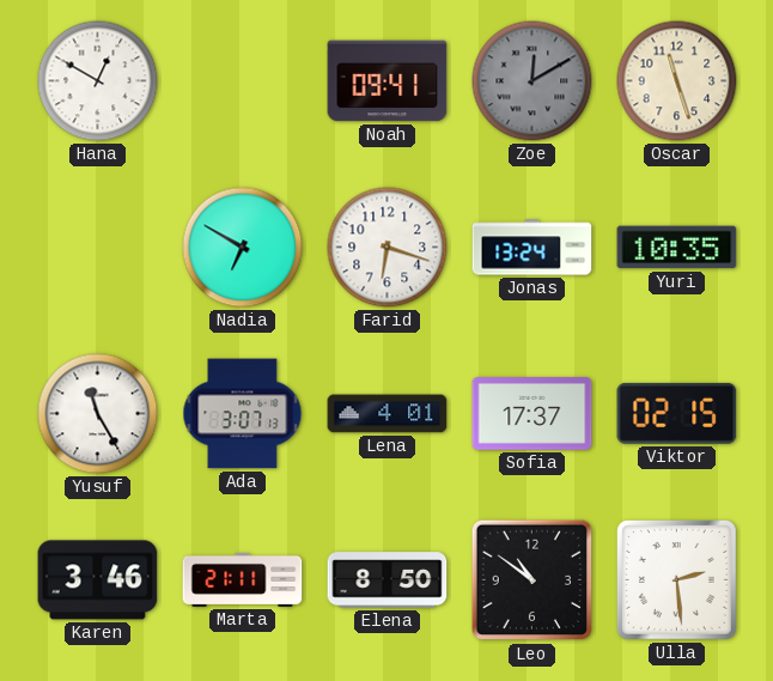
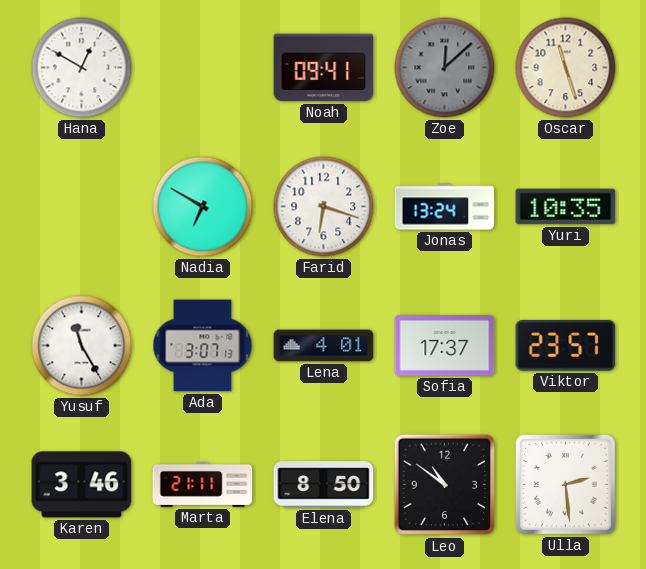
Zoe: 12:10 -> 12:08 (445, 68)
Viktor: 02:15 -> 23:57 (566, 345)
